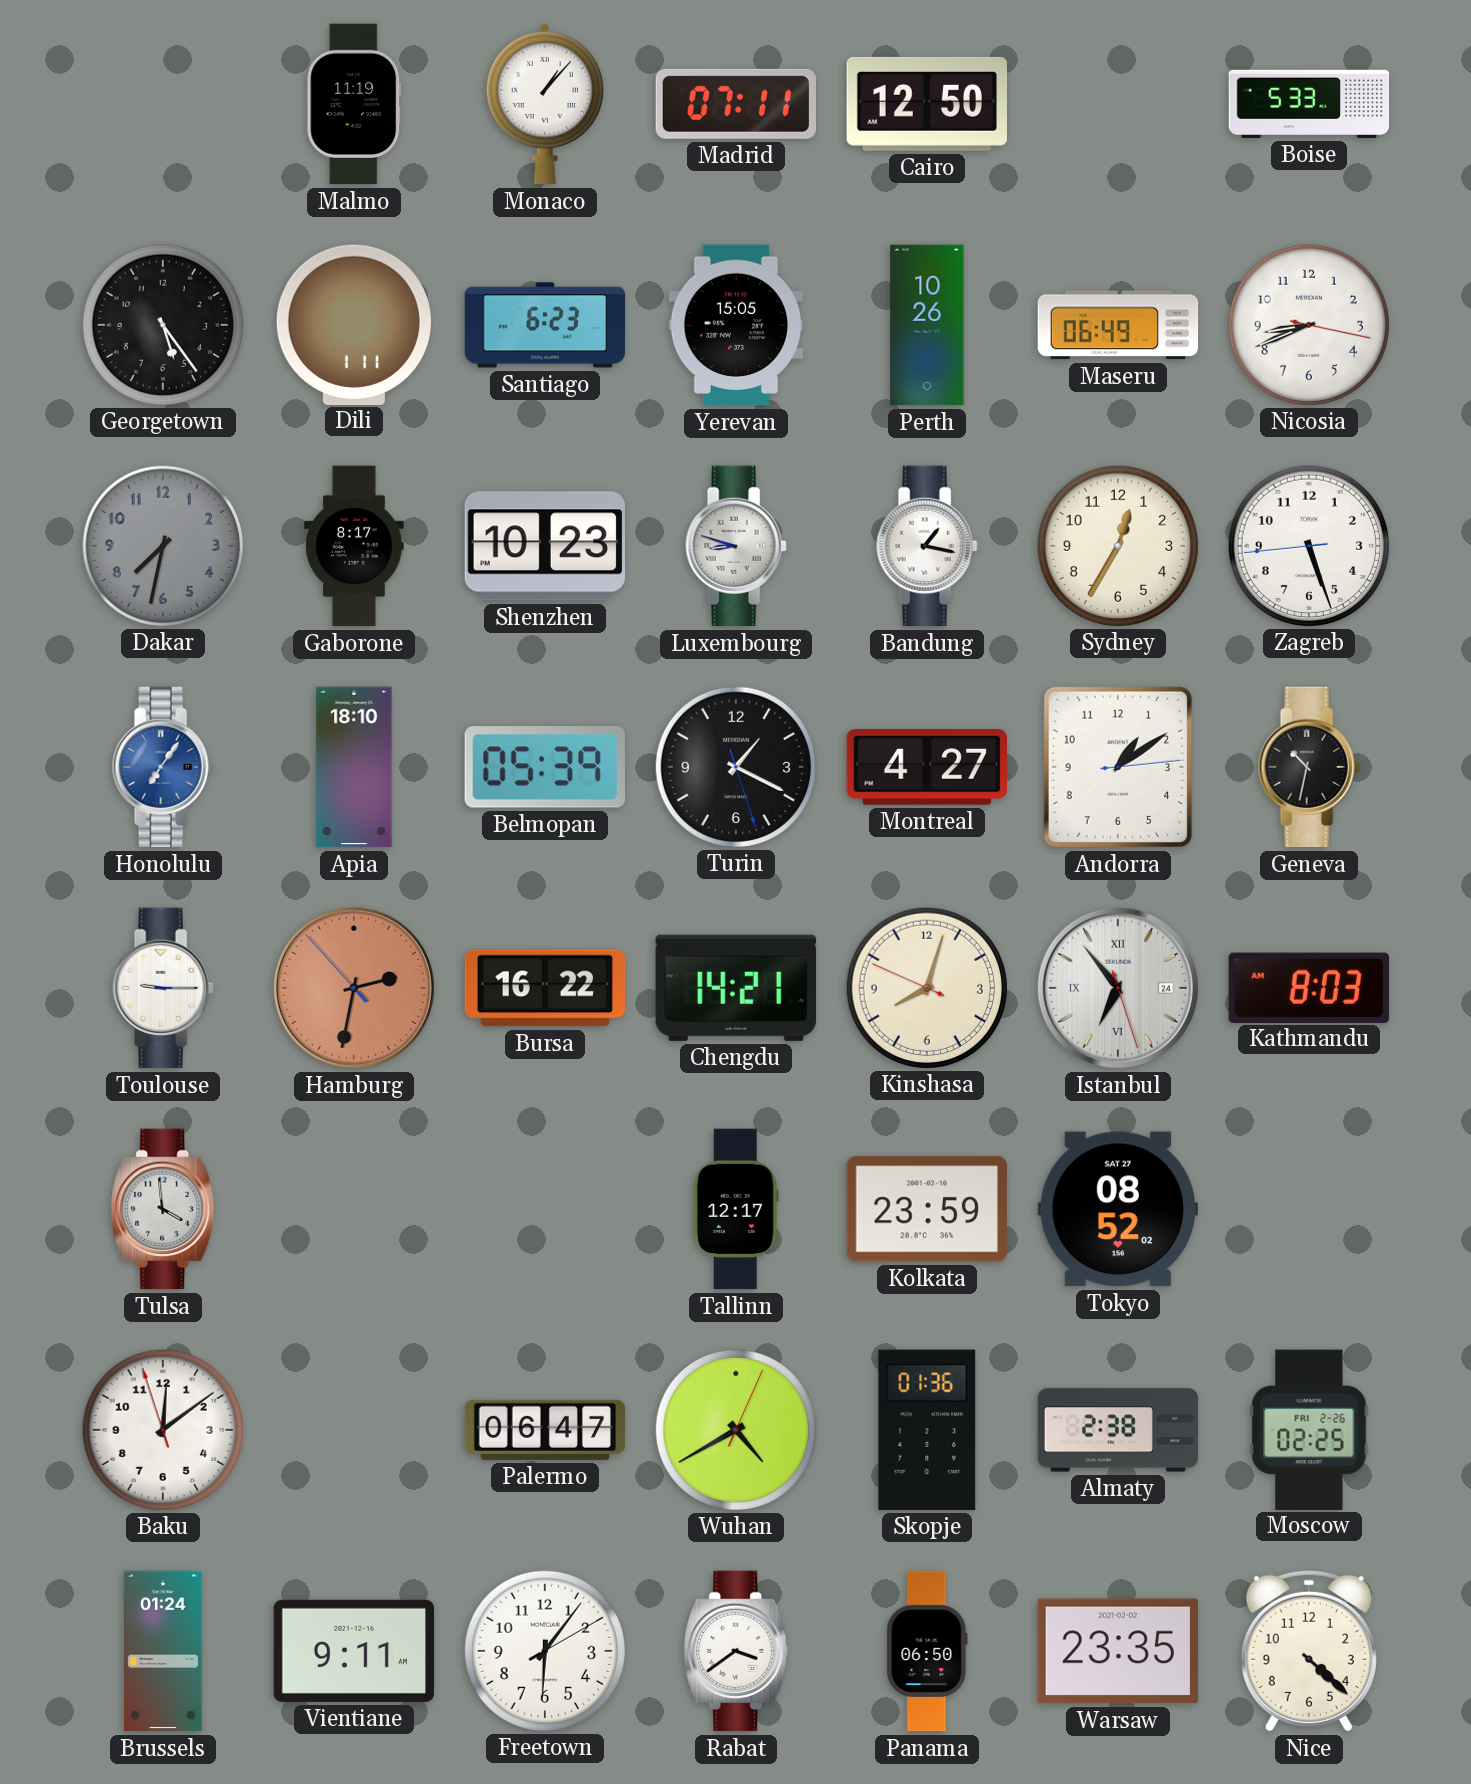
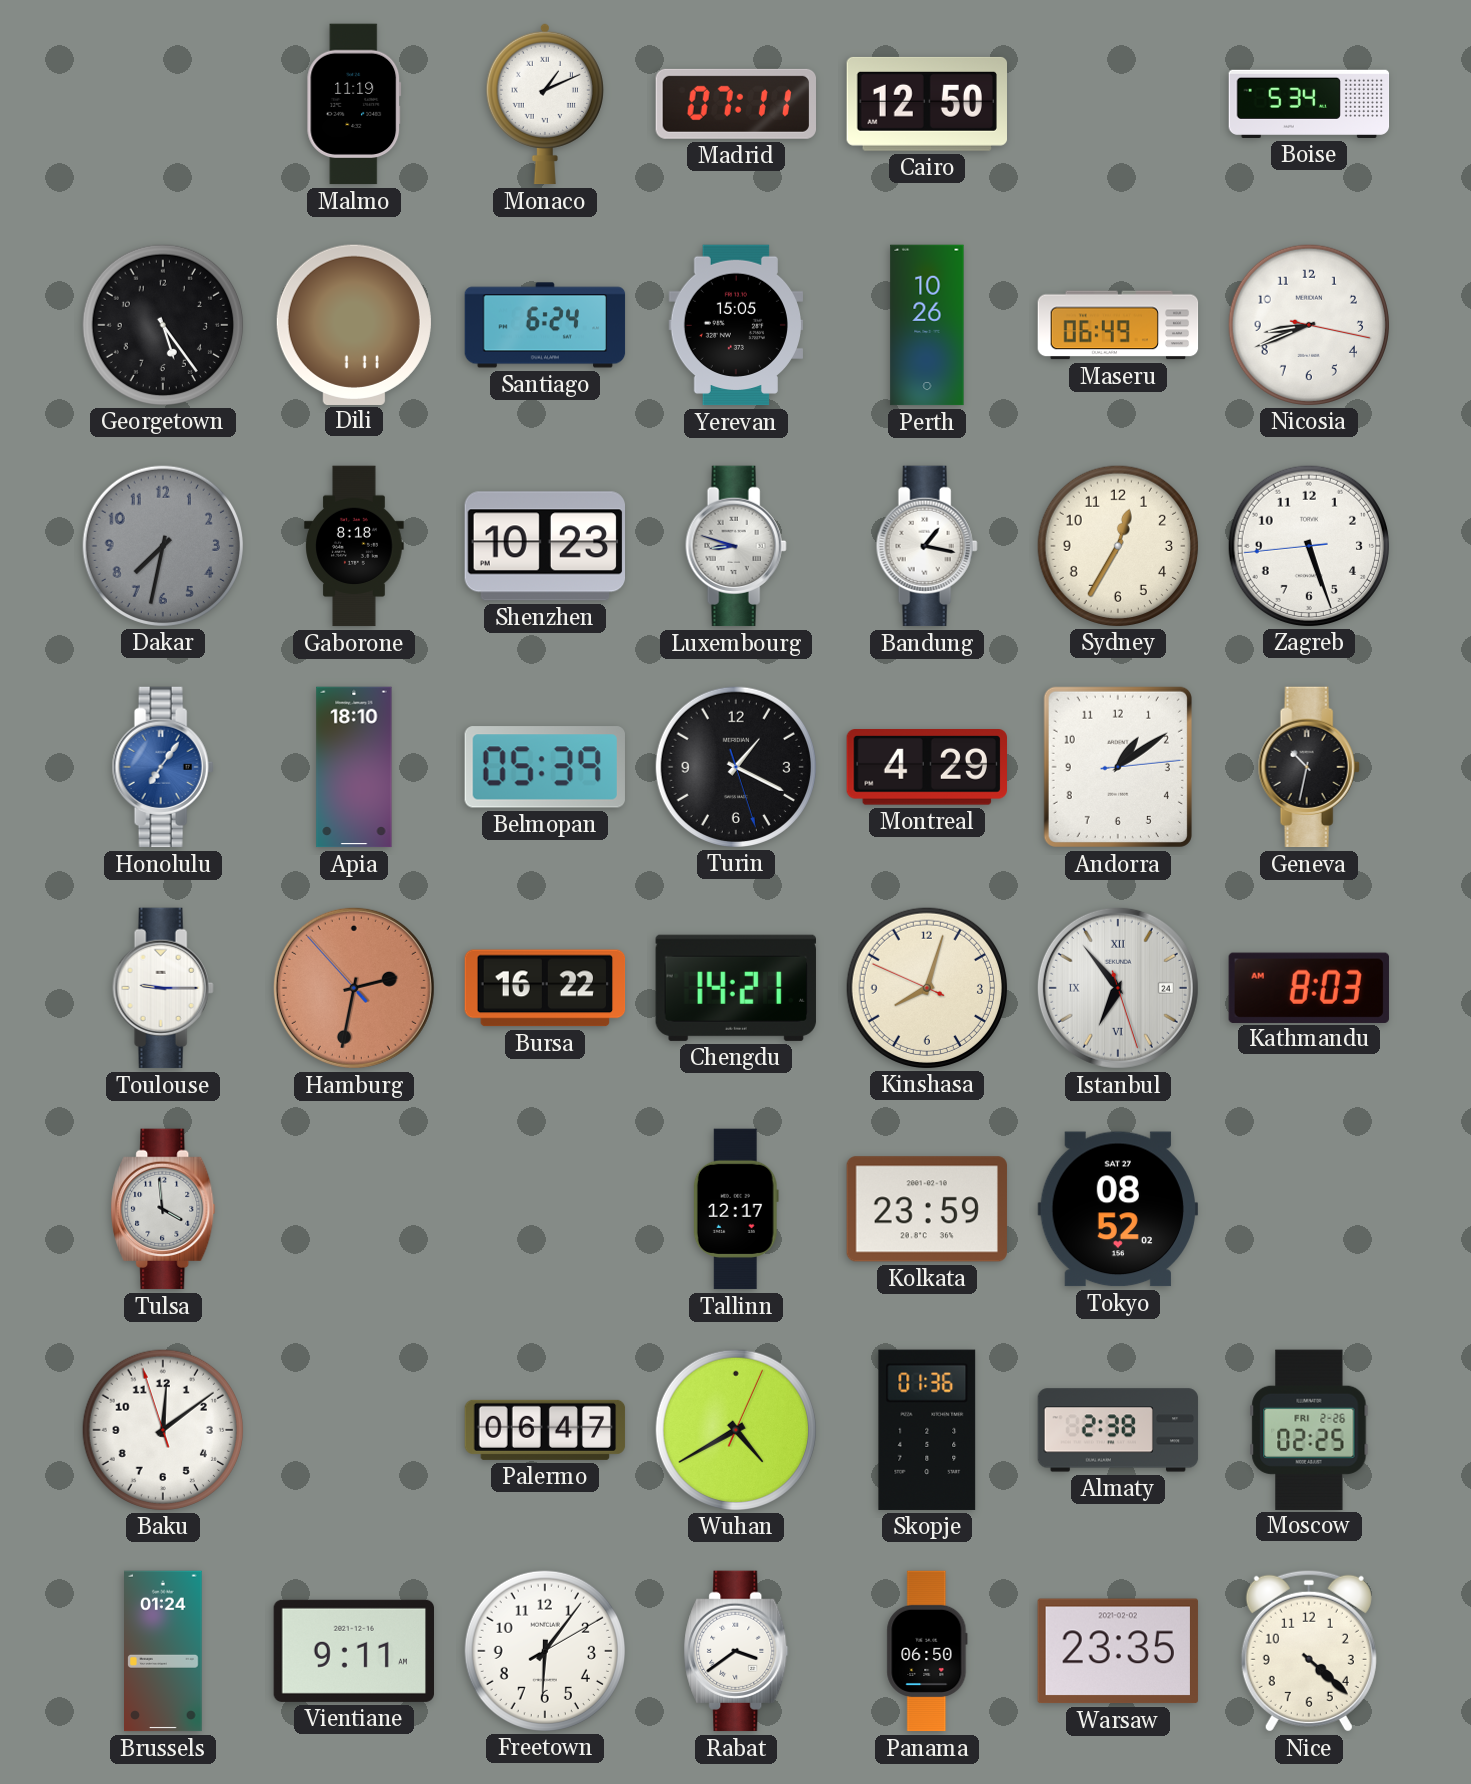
Monaco: 1:07 -> 1:11 (545, 104)
Boise: 5:33 -> 5:34 (1309, 104)
Santiago: 6:23 -> 6:24 (545, 325)
Gaborone: 8:17 -> 8:18 (354, 546)
Montreal: 4:27 -> 4:29 (926, 768)
